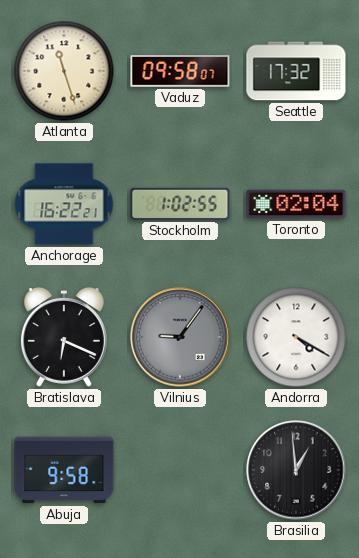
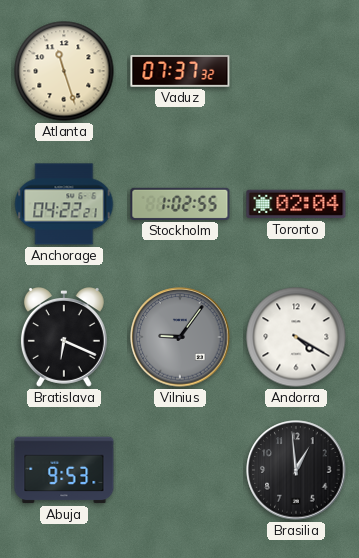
Vaduz: 09:58 -> 07:37 (180, 72)
Seattle: 17:32 -> none (296, 71)
Anchorage: 16:22 -> 04:22 (64, 204)
Abuja: 9:58 -> 9:53 (64, 470)
